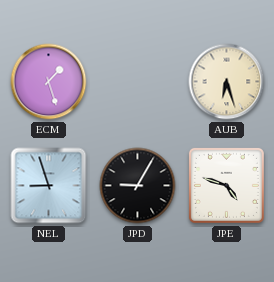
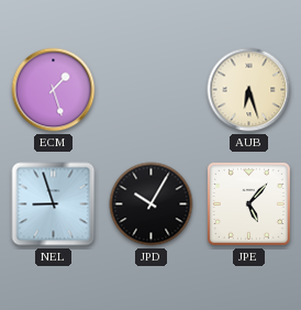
JPD: 9:05 -> 10:05 (152, 204)
JPE: 4:48 -> 5:07 (248, 203)
